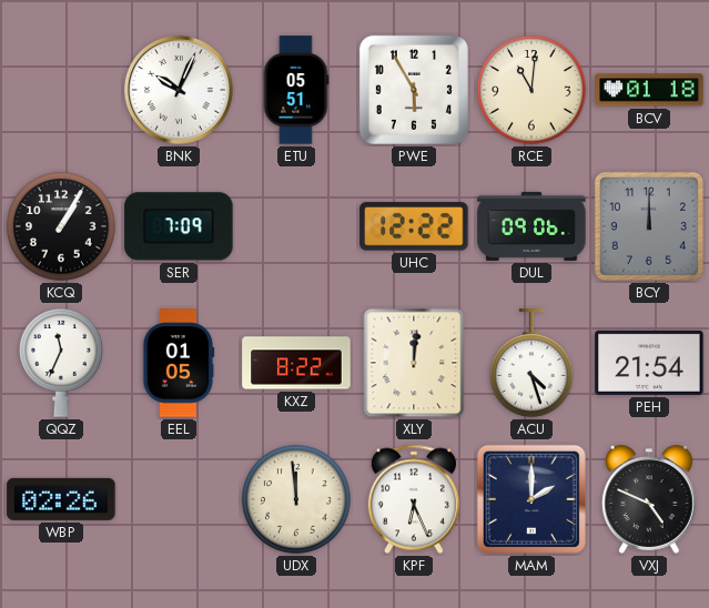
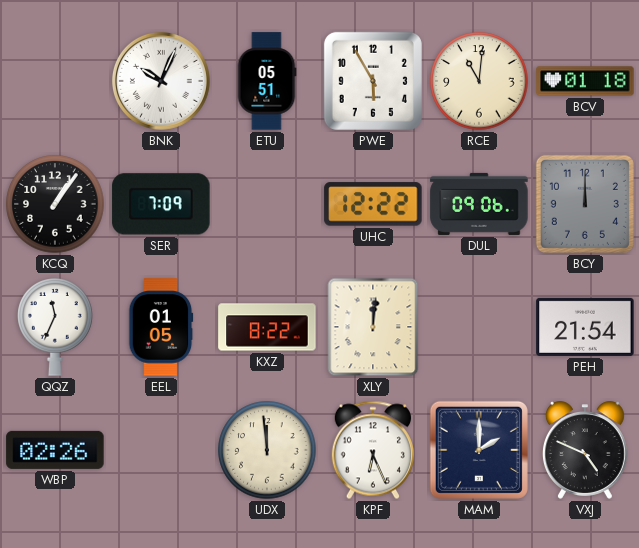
KCQ: 1:05 -> 1:06 (55, 204)
ACU: 4:27 -> none (531, 363)
